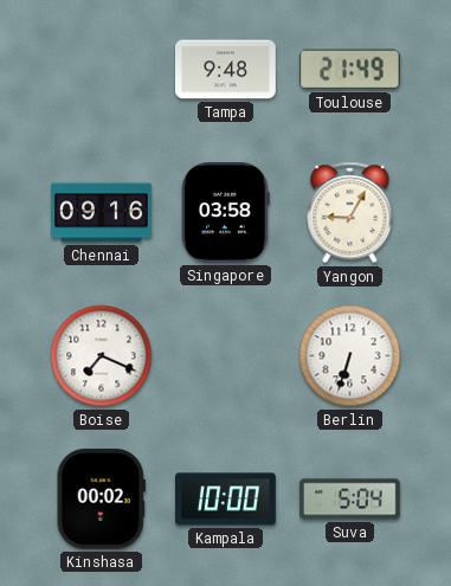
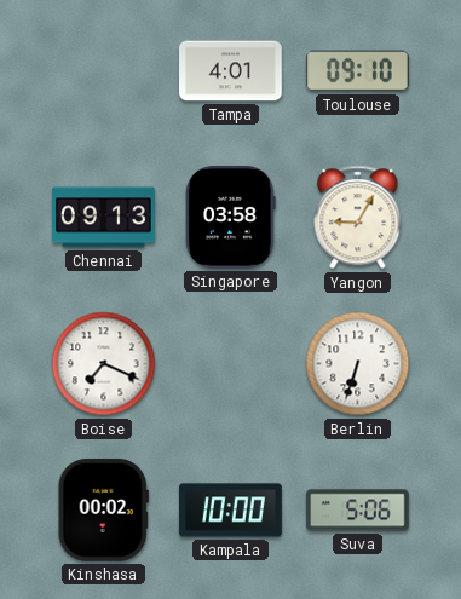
Tampa: 9:48 -> 4:01 (231, 71)
Toulouse: 21:49 -> 09:10 (357, 71)
Chennai: 09:16 -> 09:13 (104, 218)
Suva: 5:04 -> 5:06 (358, 511)
